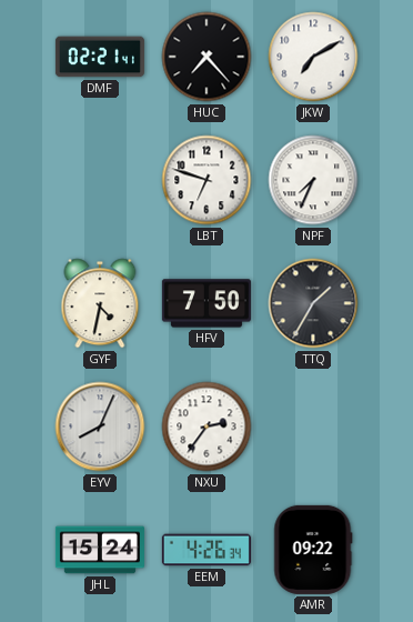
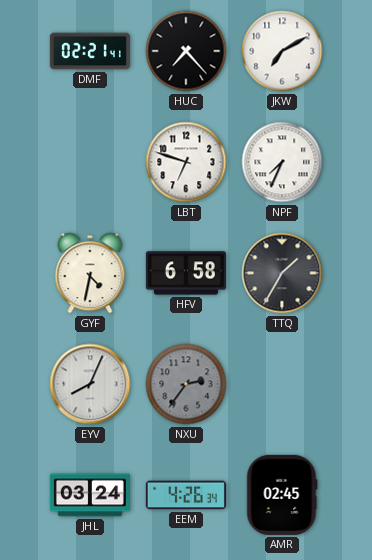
HFV: 7:50 -> 6:58 (186, 273)
NXU dial: white -> grey (186, 384)
JHL: 15:24 -> 03:24 (90, 495)
AMR: 09:22 -> 02:45 (282, 495)
